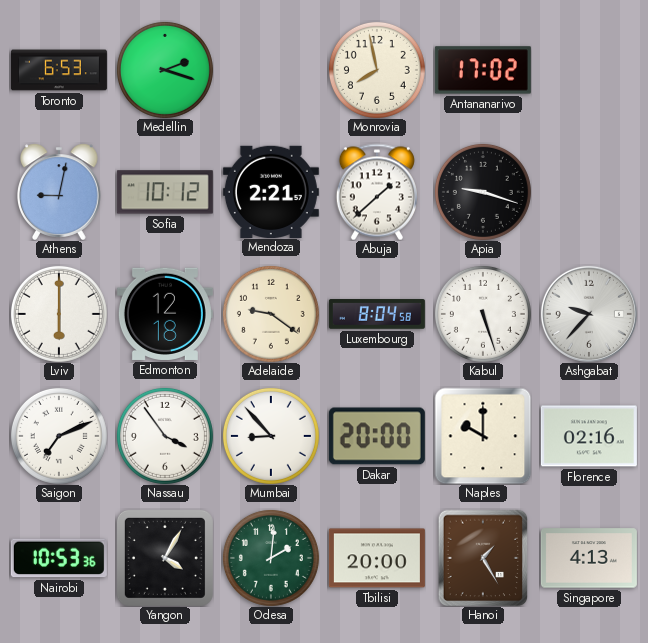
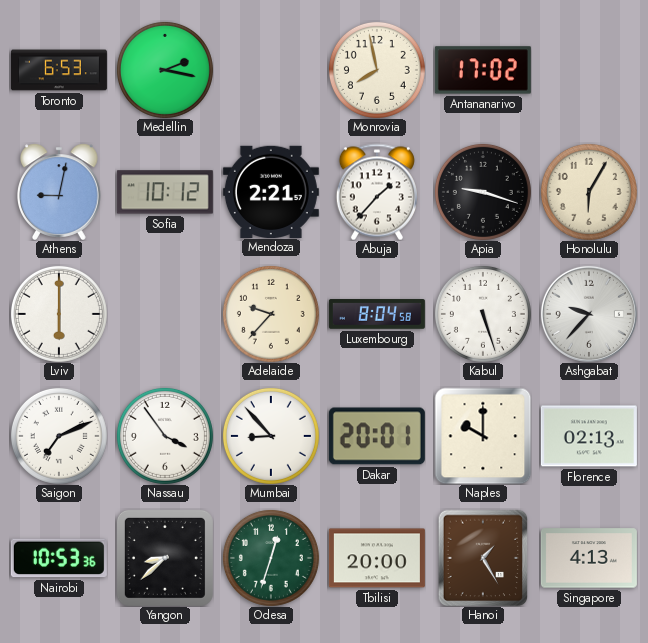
Medellin: 2:18 -> 2:17 (165, 70)
Abuja: 1:38 -> 1:37 (377, 192)
Honolulu: none -> 6:05 (589, 192)
Edmonton: 12:18 -> none (165, 314)
Adelaide: 9:21 -> 9:37 (271, 314)
Dakar: 20:00 -> 20:01 (377, 436)
Florence: 02:16 -> 02:13 (589, 436)
Yangon: 4:05 -> 8:38 (165, 558)
Odesa: 2:01 -> 12:33 (271, 558)
